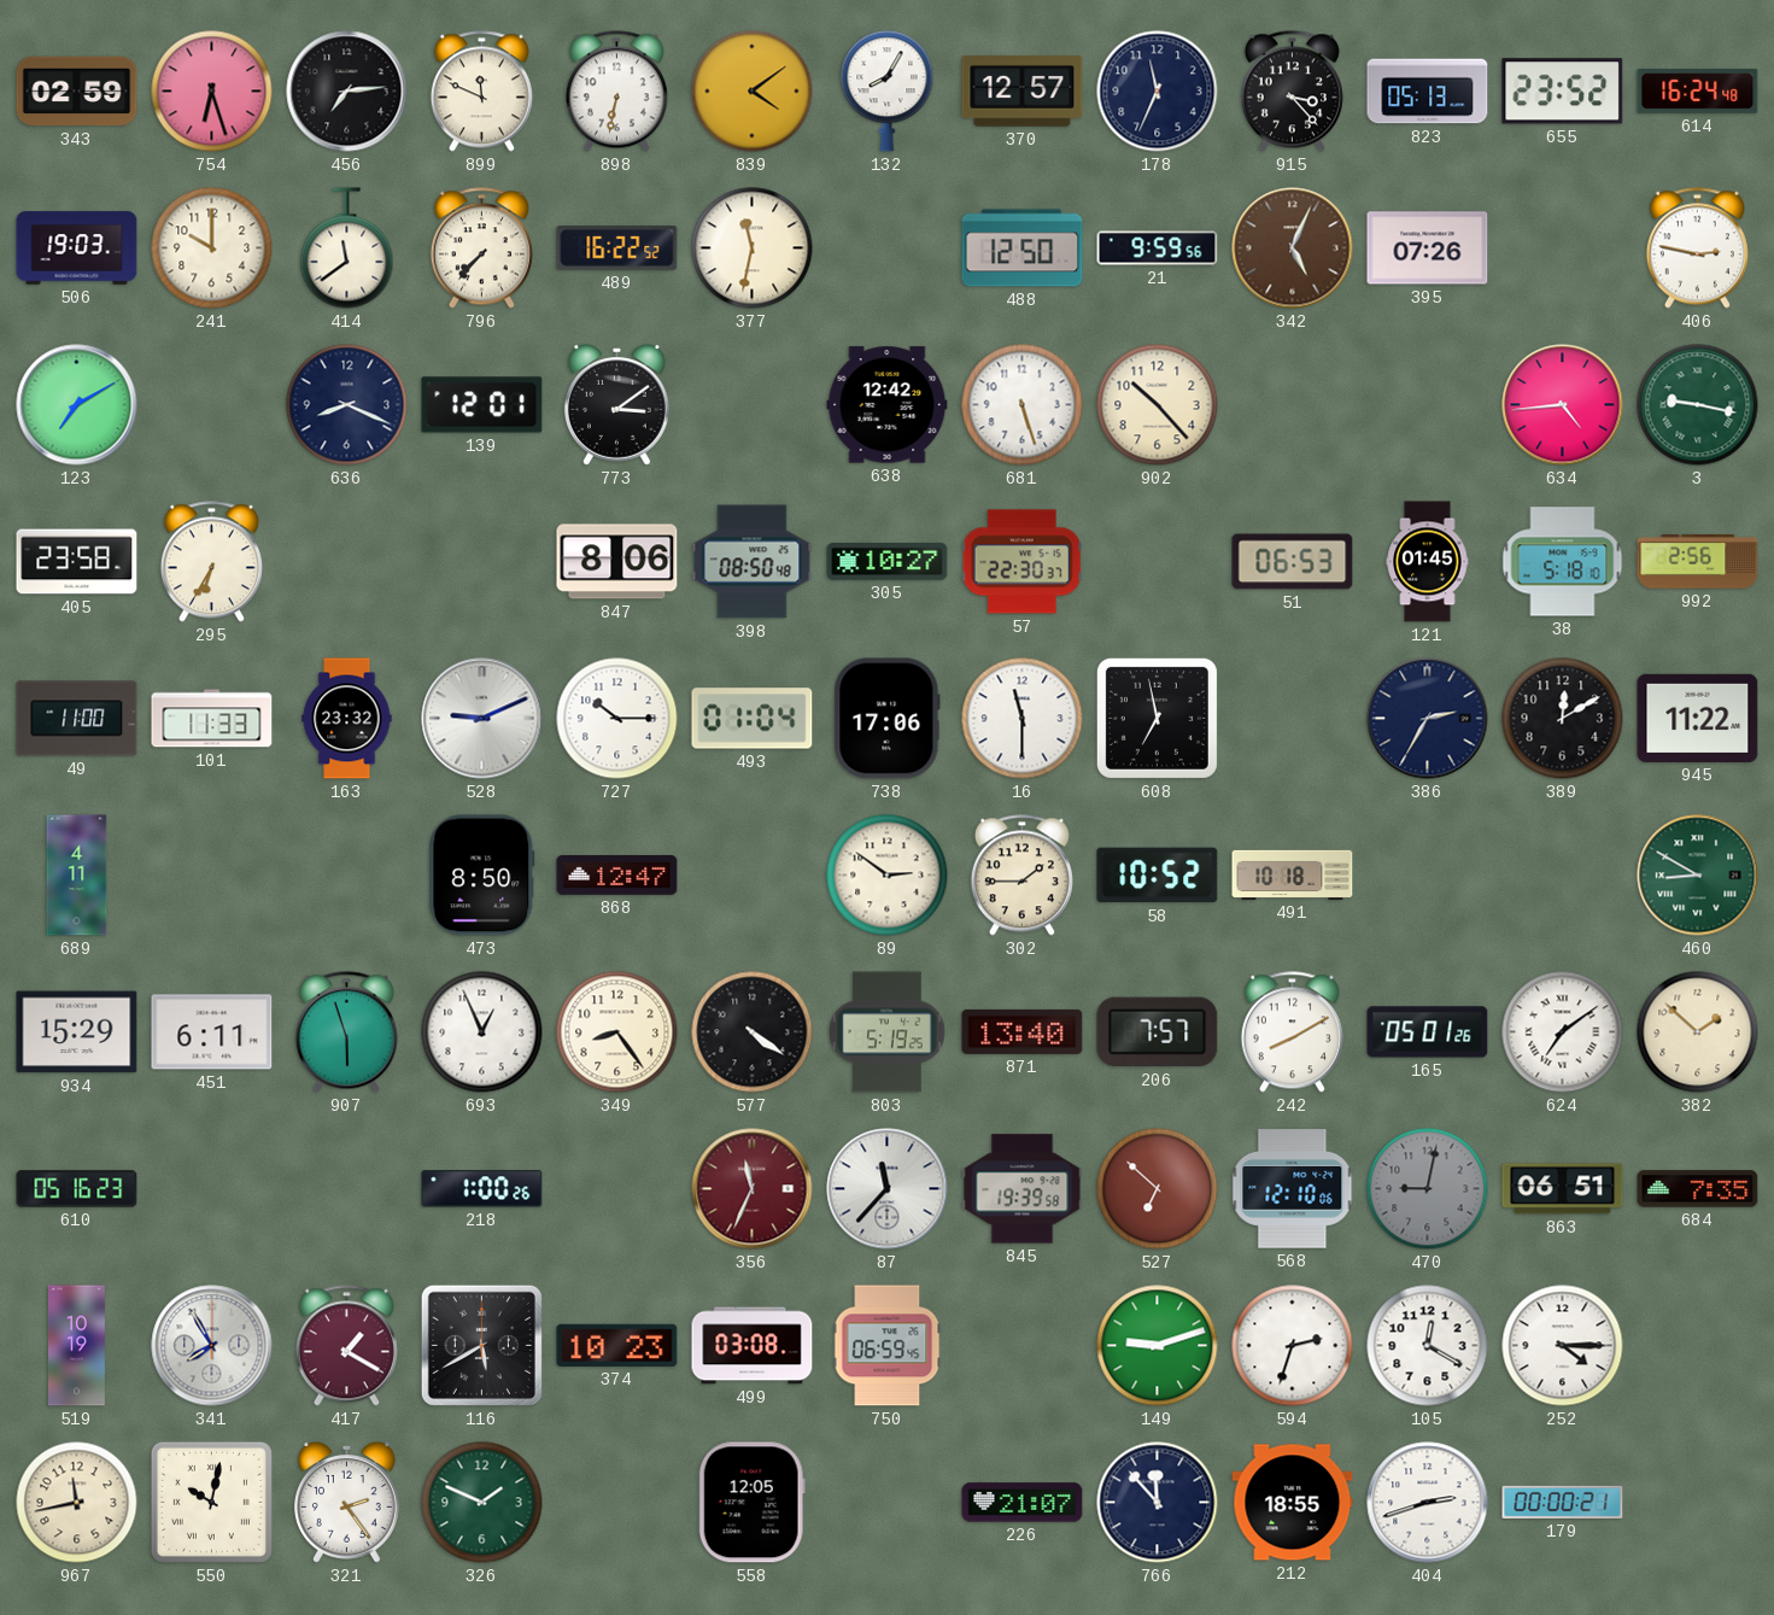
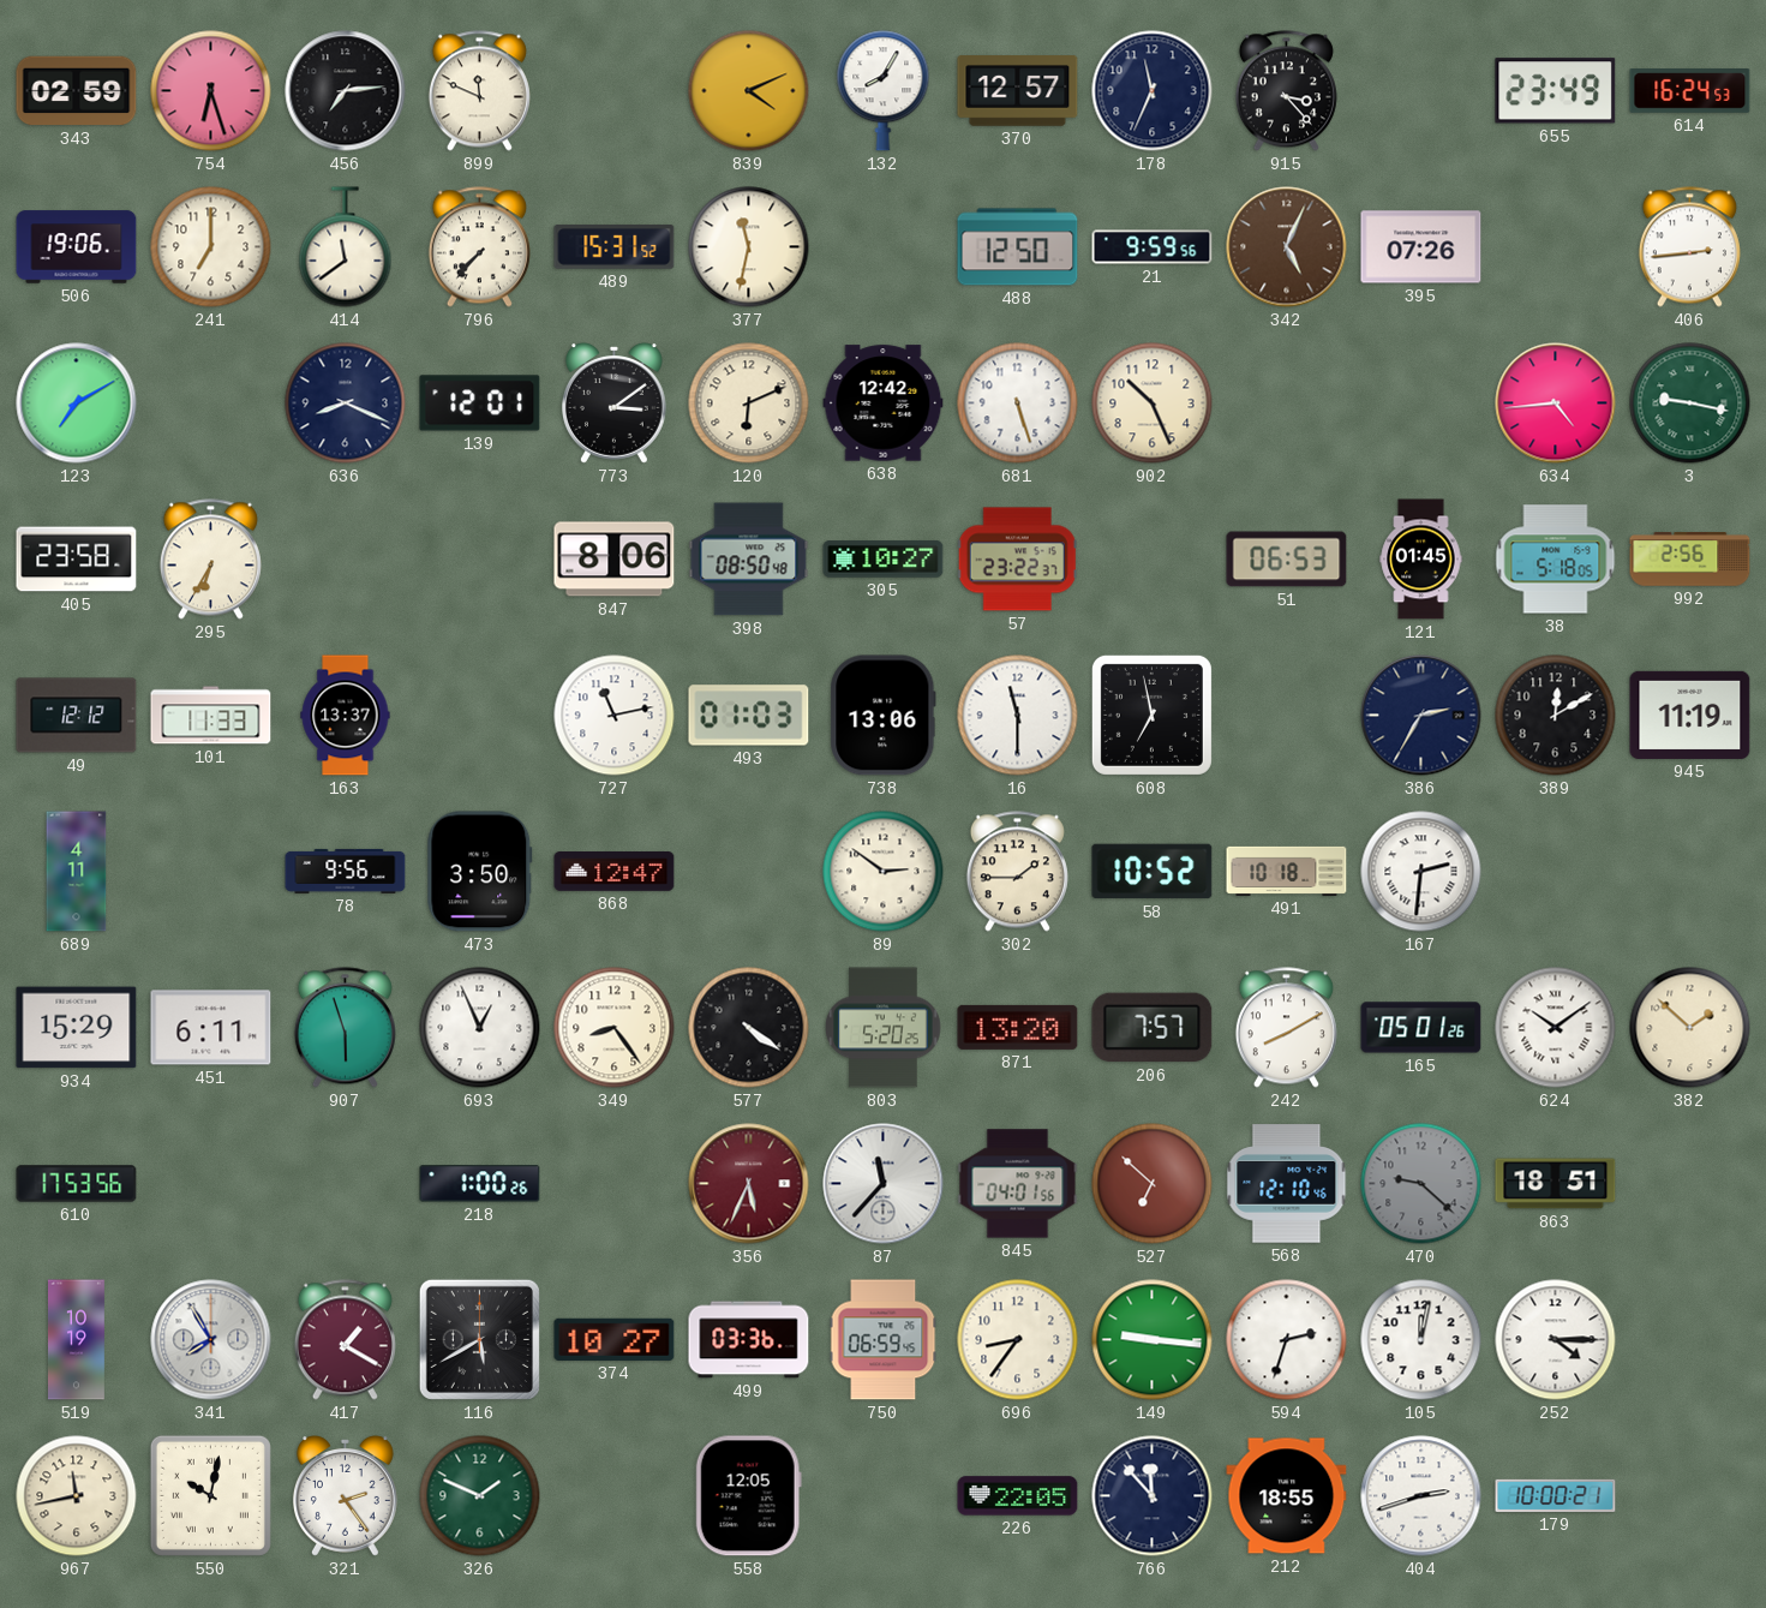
898: 6:32 -> none (616, 92)
839: 4:09 -> 4:11 (749, 91)
823: 05:13 -> none (1428, 92)
655: 23:52 -> 23:49 (1556, 91)
614: 16:24:48 -> 16:24:53 (1690, 91)
506: 19:03 -> 19:06 (77, 247)
241: 10:00 -> 7:00 (211, 247)
489: 16:22 -> 15:31 (615, 247)
406: 2:47 -> 2:44 (1689, 247)
120: none -> 6:11 (749, 404)
902: 10:23 -> 10:26 (1153, 404)
57: 22:30 -> 23:22 (1017, 560)
38: 5:18:10 -> 5:18:05 (1556, 560)
49: 11:00 -> 12:12 (77, 716)
163: 23:32 -> 13:37 (346, 716)
528: 9:11 -> none (482, 719)
727: 10:15 -> 11:13 (615, 716)
493: 01:04 -> 01:03 (749, 716)
738: 17:06 -> 13:06 (884, 716)
945: 11:22 -> 11:19 (1690, 715)
78: none -> 9:56 (346, 871)
473: 8:50 -> 3:50 (480, 872)
167: none -> 2:31 (1421, 872)
460: 8:50 -> none (1698, 876)
803: 5:19 -> 5:20 (884, 1028)
871: 13:40 -> 13:20 (1018, 1027)
624: 7:09 -> 10:09 (1556, 1028)
610: 05:16 -> 17:53 (77, 1184)
356: 11:34 -> 5:34 (749, 1184)
845: 19:39 -> 04:01 (1018, 1184)
568: 12:10:06 -> 12:10:46 (1287, 1184)
470: 9:02 -> 9:22 (1421, 1184)
863: 06:51 -> 18:51 (1556, 1184)
684: 7:35 -> none (1698, 1189)
374: 10:23 -> 10:27 (615, 1339)
499: 03:08 -> 03:36 (749, 1340)
696: none -> 8:36 (1018, 1340)
149: 9:12 -> 9:16 (1153, 1340)
105: 12:20 -> 12:02 (1421, 1340)
226: 21:07 -> 22:05 (1018, 1496)
179: 00:00 -> 10:00 (1556, 1495)
